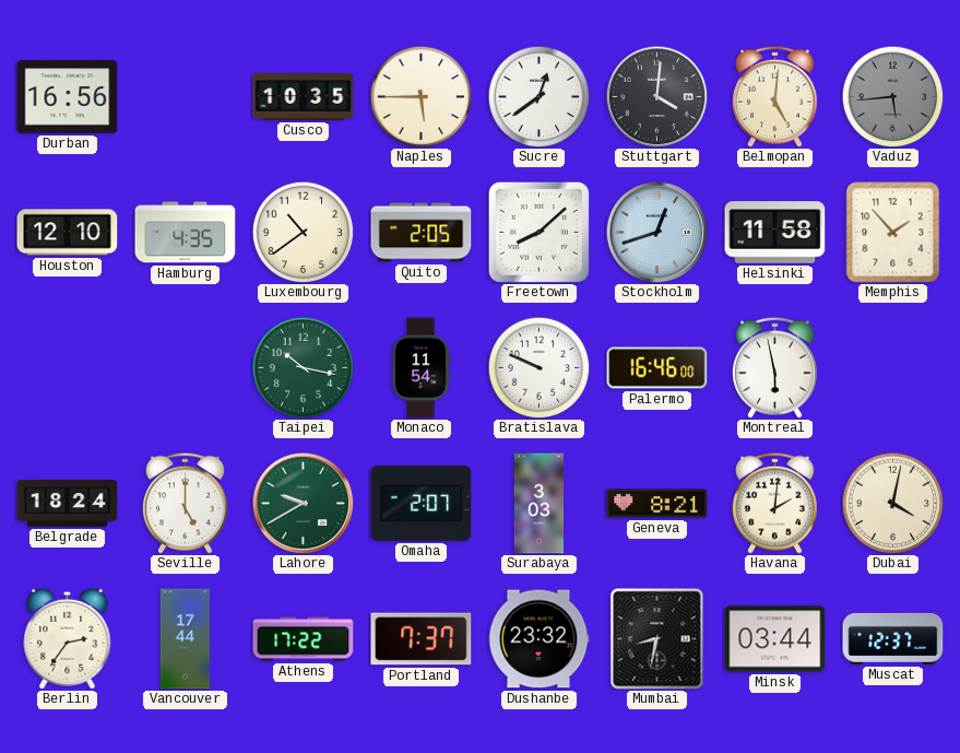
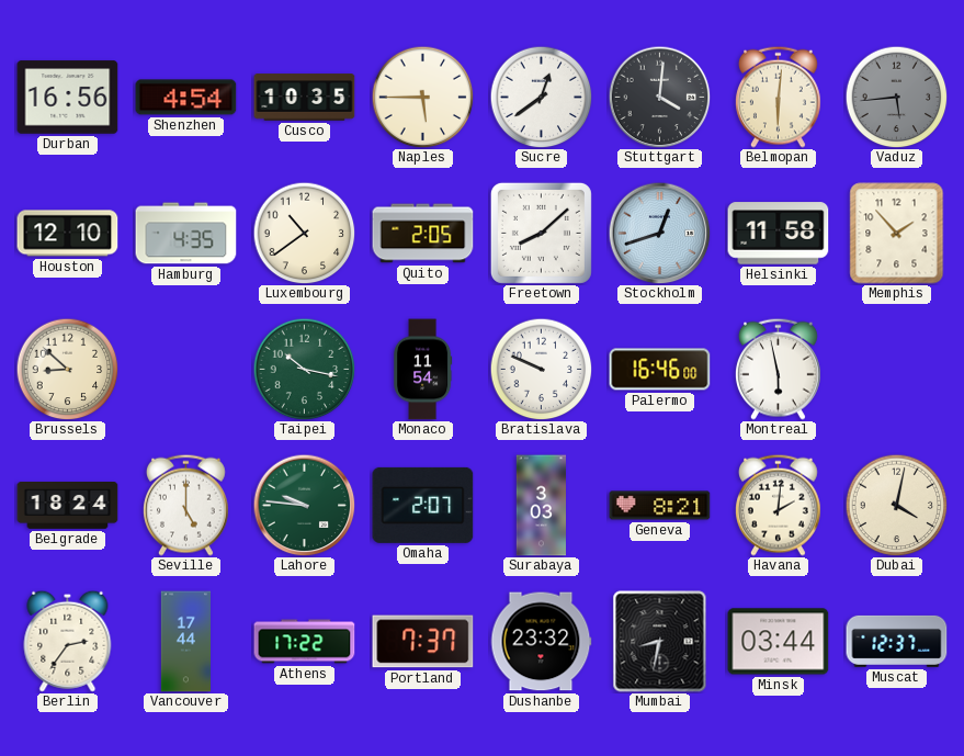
Shenzhen: none -> 4:54 (186, 98)
Belmopan: 5:01 -> 6:01 (778, 97)
Brussels: none -> 8:52 (67, 369)
Lahore: 9:40 -> 9:46 (304, 505)
